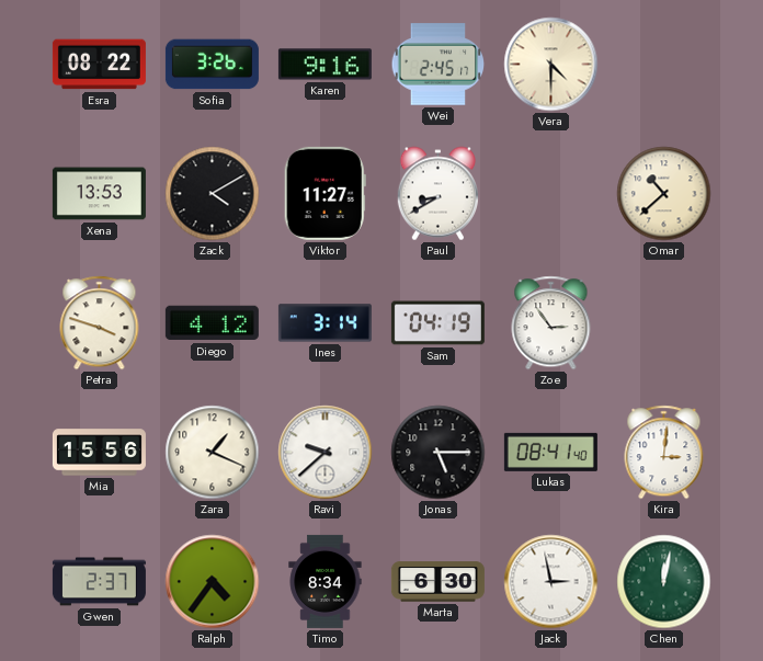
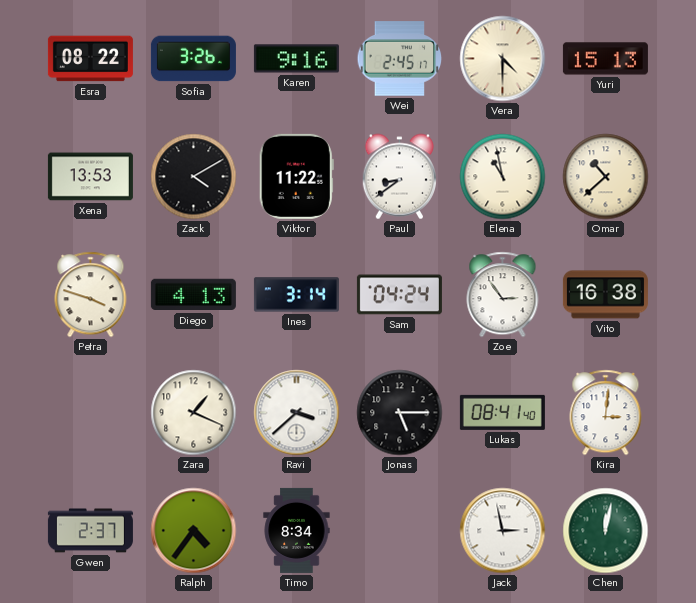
Yuri: none -> 15:13 (605, 59)
Viktor: 11:27 -> 11:22 (296, 176)
Paul: 8:40 -> 8:39 (399, 177)
Elena: none -> 10:58 (503, 177)
Diego: 4:12 -> 4:13 (193, 295)
Sam: 04:19 -> 04:24 (399, 295)
Vito: none -> 16:38 (605, 295)
Mia: 15:56 -> none (99, 453)
Ravi: 9:38 -> 3:38 (297, 413)
Marta: 6:30 -> none (437, 582)
